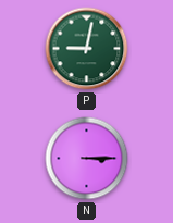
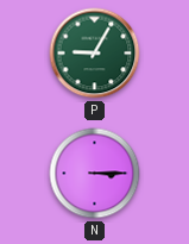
P: 9:02 -> 9:05 (95, 54)
